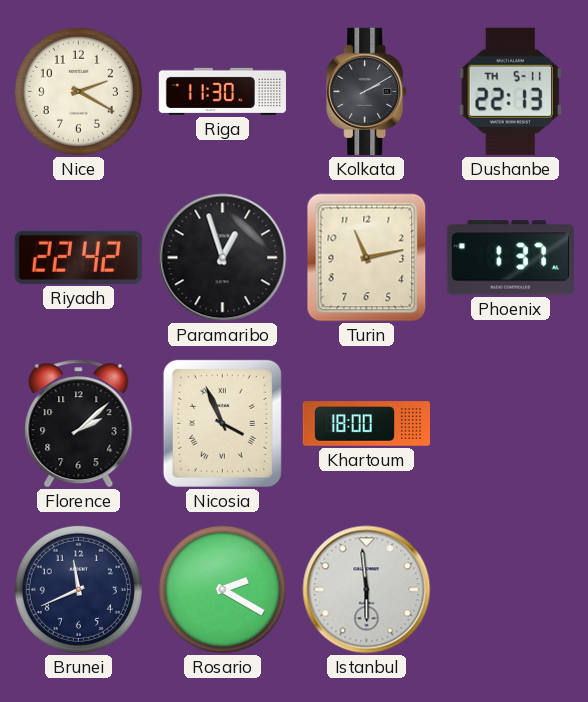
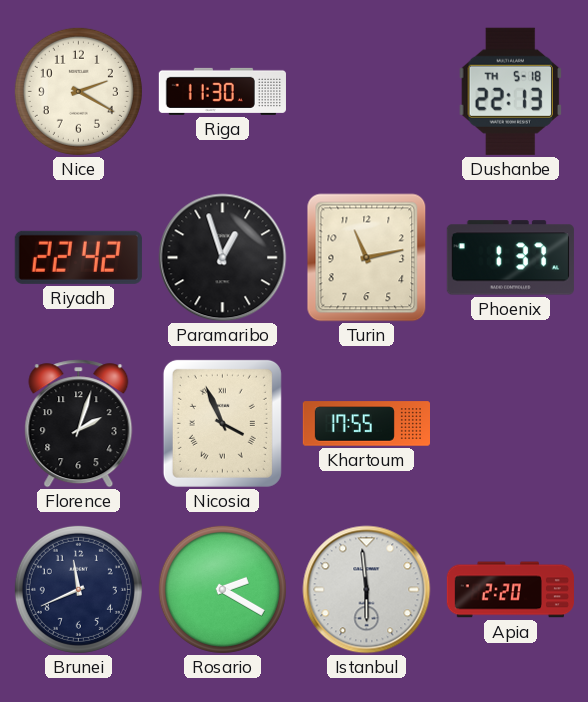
Kolkata: 2:10 -> none (367, 91)
Dushanbe date: TH 5-11 -> TH 5-18 (510, 91)
Florence: 2:08 -> 2:03 (79, 424)
Khartoum: 18:00 -> 17:55 (366, 424)
Apia: none -> 2:20 (510, 590)
